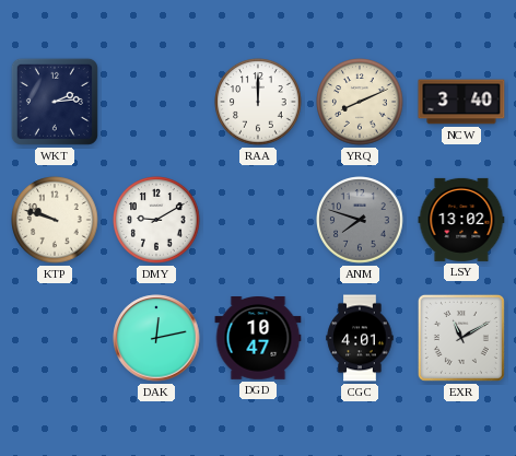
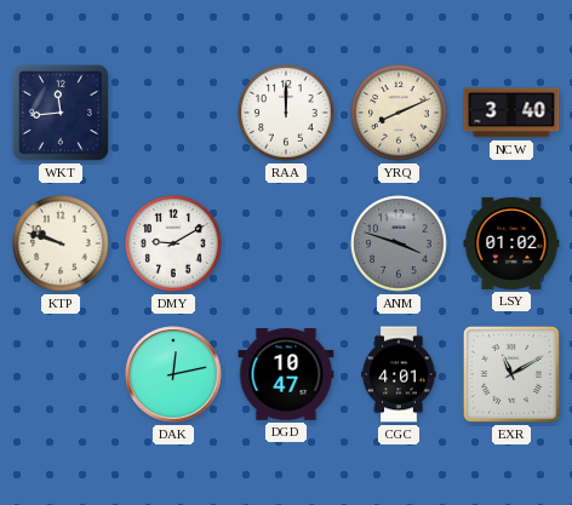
WKT: 2:14 -> 11:44 (61, 113)
ANM: 7:48 -> 3:48 (399, 243)
LSY: 13:02 -> 01:02 (511, 243)
